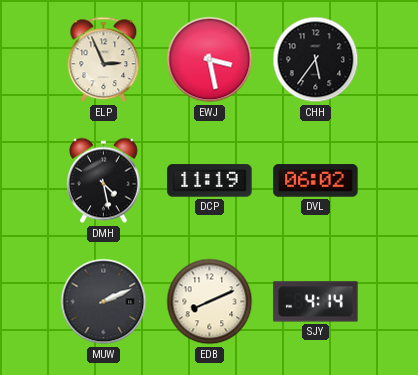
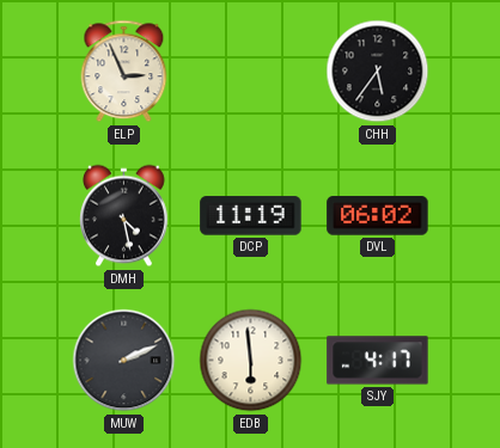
EWJ: 3:28 -> none (210, 60)
EDB: 8:11 -> 5:59 (251, 361)
SJY: 4:14 -> 4:17 (378, 361)
